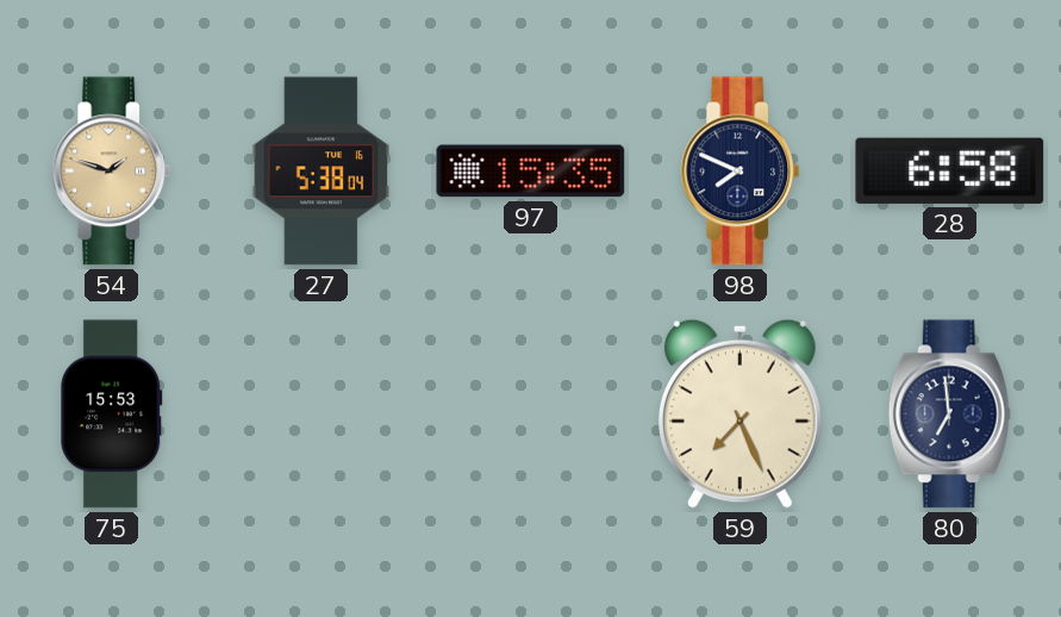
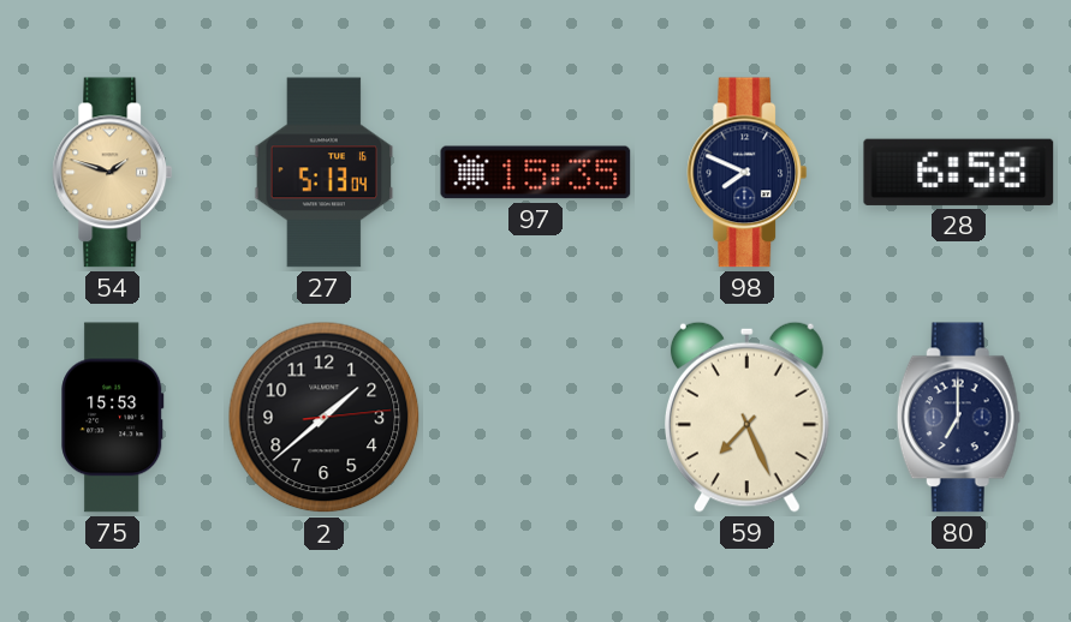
27: 5:38 -> 5:13 (325, 173)
2: none -> 1:38 (325, 418)
80: 6:59 -> 7:00 (958, 418)
